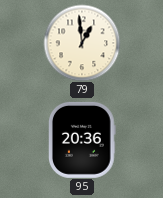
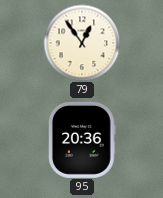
79: 12:59 -> 12:54 (82, 43)
